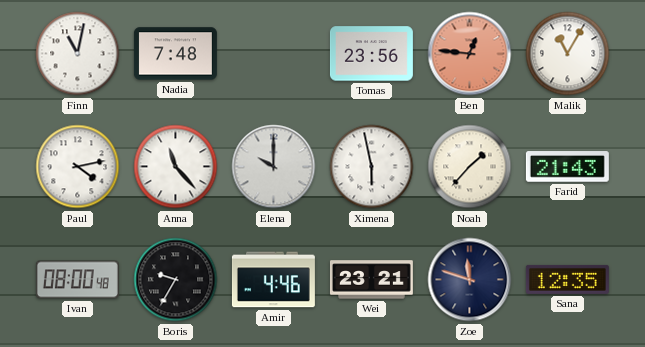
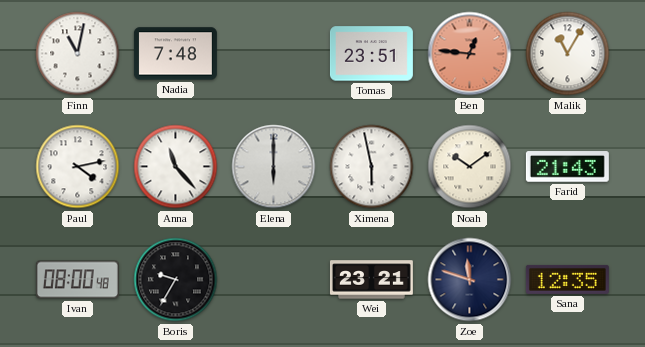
Tomas: 23:56 -> 23:51 (371, 54)
Elena: 10:00 -> 6:00 (274, 167)
Noah: 1:37 -> 10:09 (470, 167)
Amir: 4:46 -> none (273, 280)
